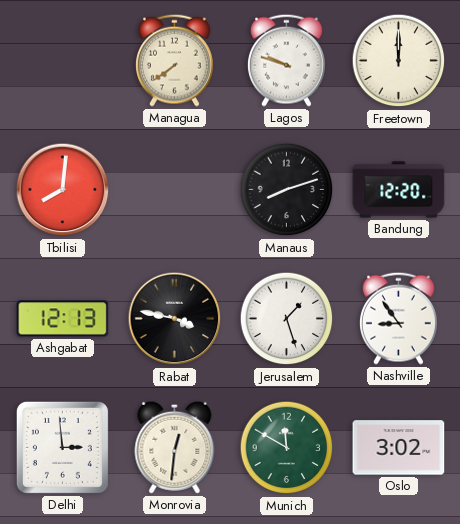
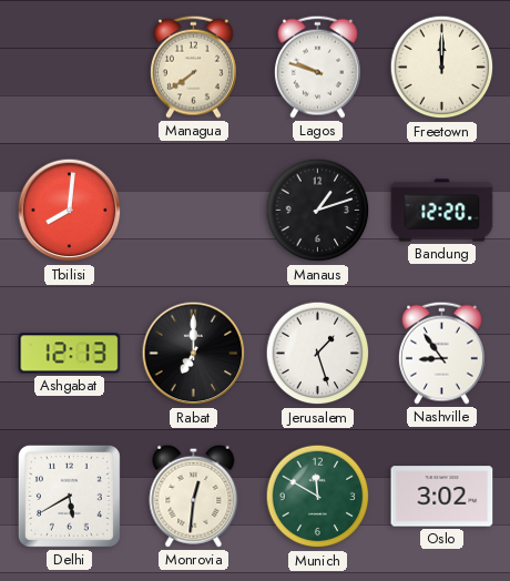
Manaus: 8:12 -> 1:12 (318, 211)
Rabat: 3:47 -> 7:00 (194, 354)
Delhi: 2:59 -> 5:40 (69, 496)
